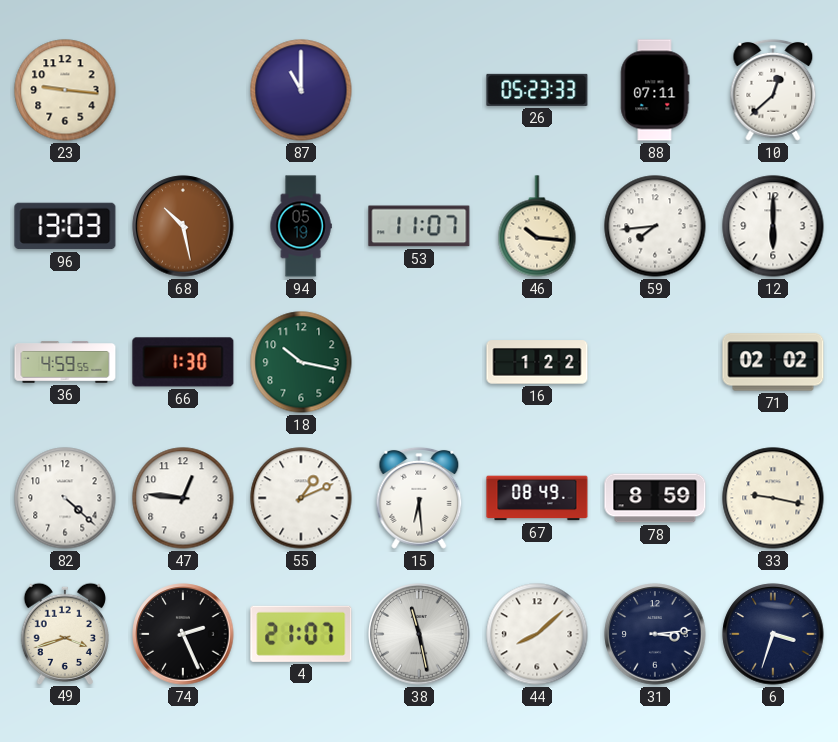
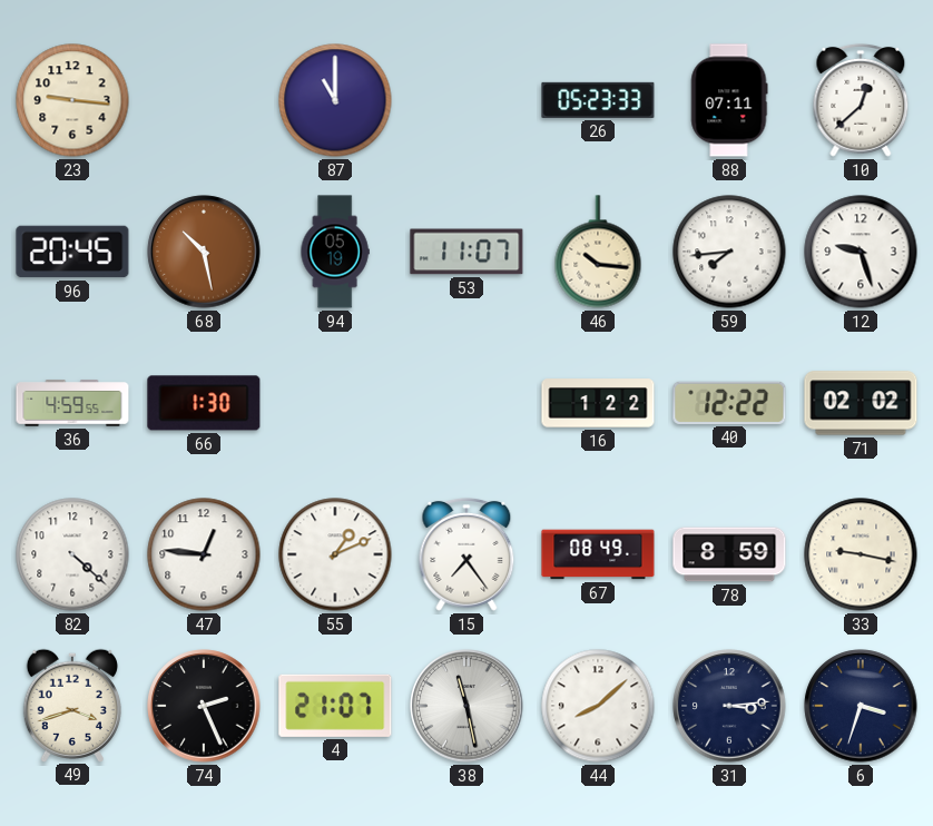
96: 13:03 -> 20:45 (72, 252)
12: 6:00 -> 9:27 (861, 252)
18: 10:17 -> none (301, 362)
40: none -> 12:22 (729, 403)
15: 6:29 -> 7:24 (466, 554)
